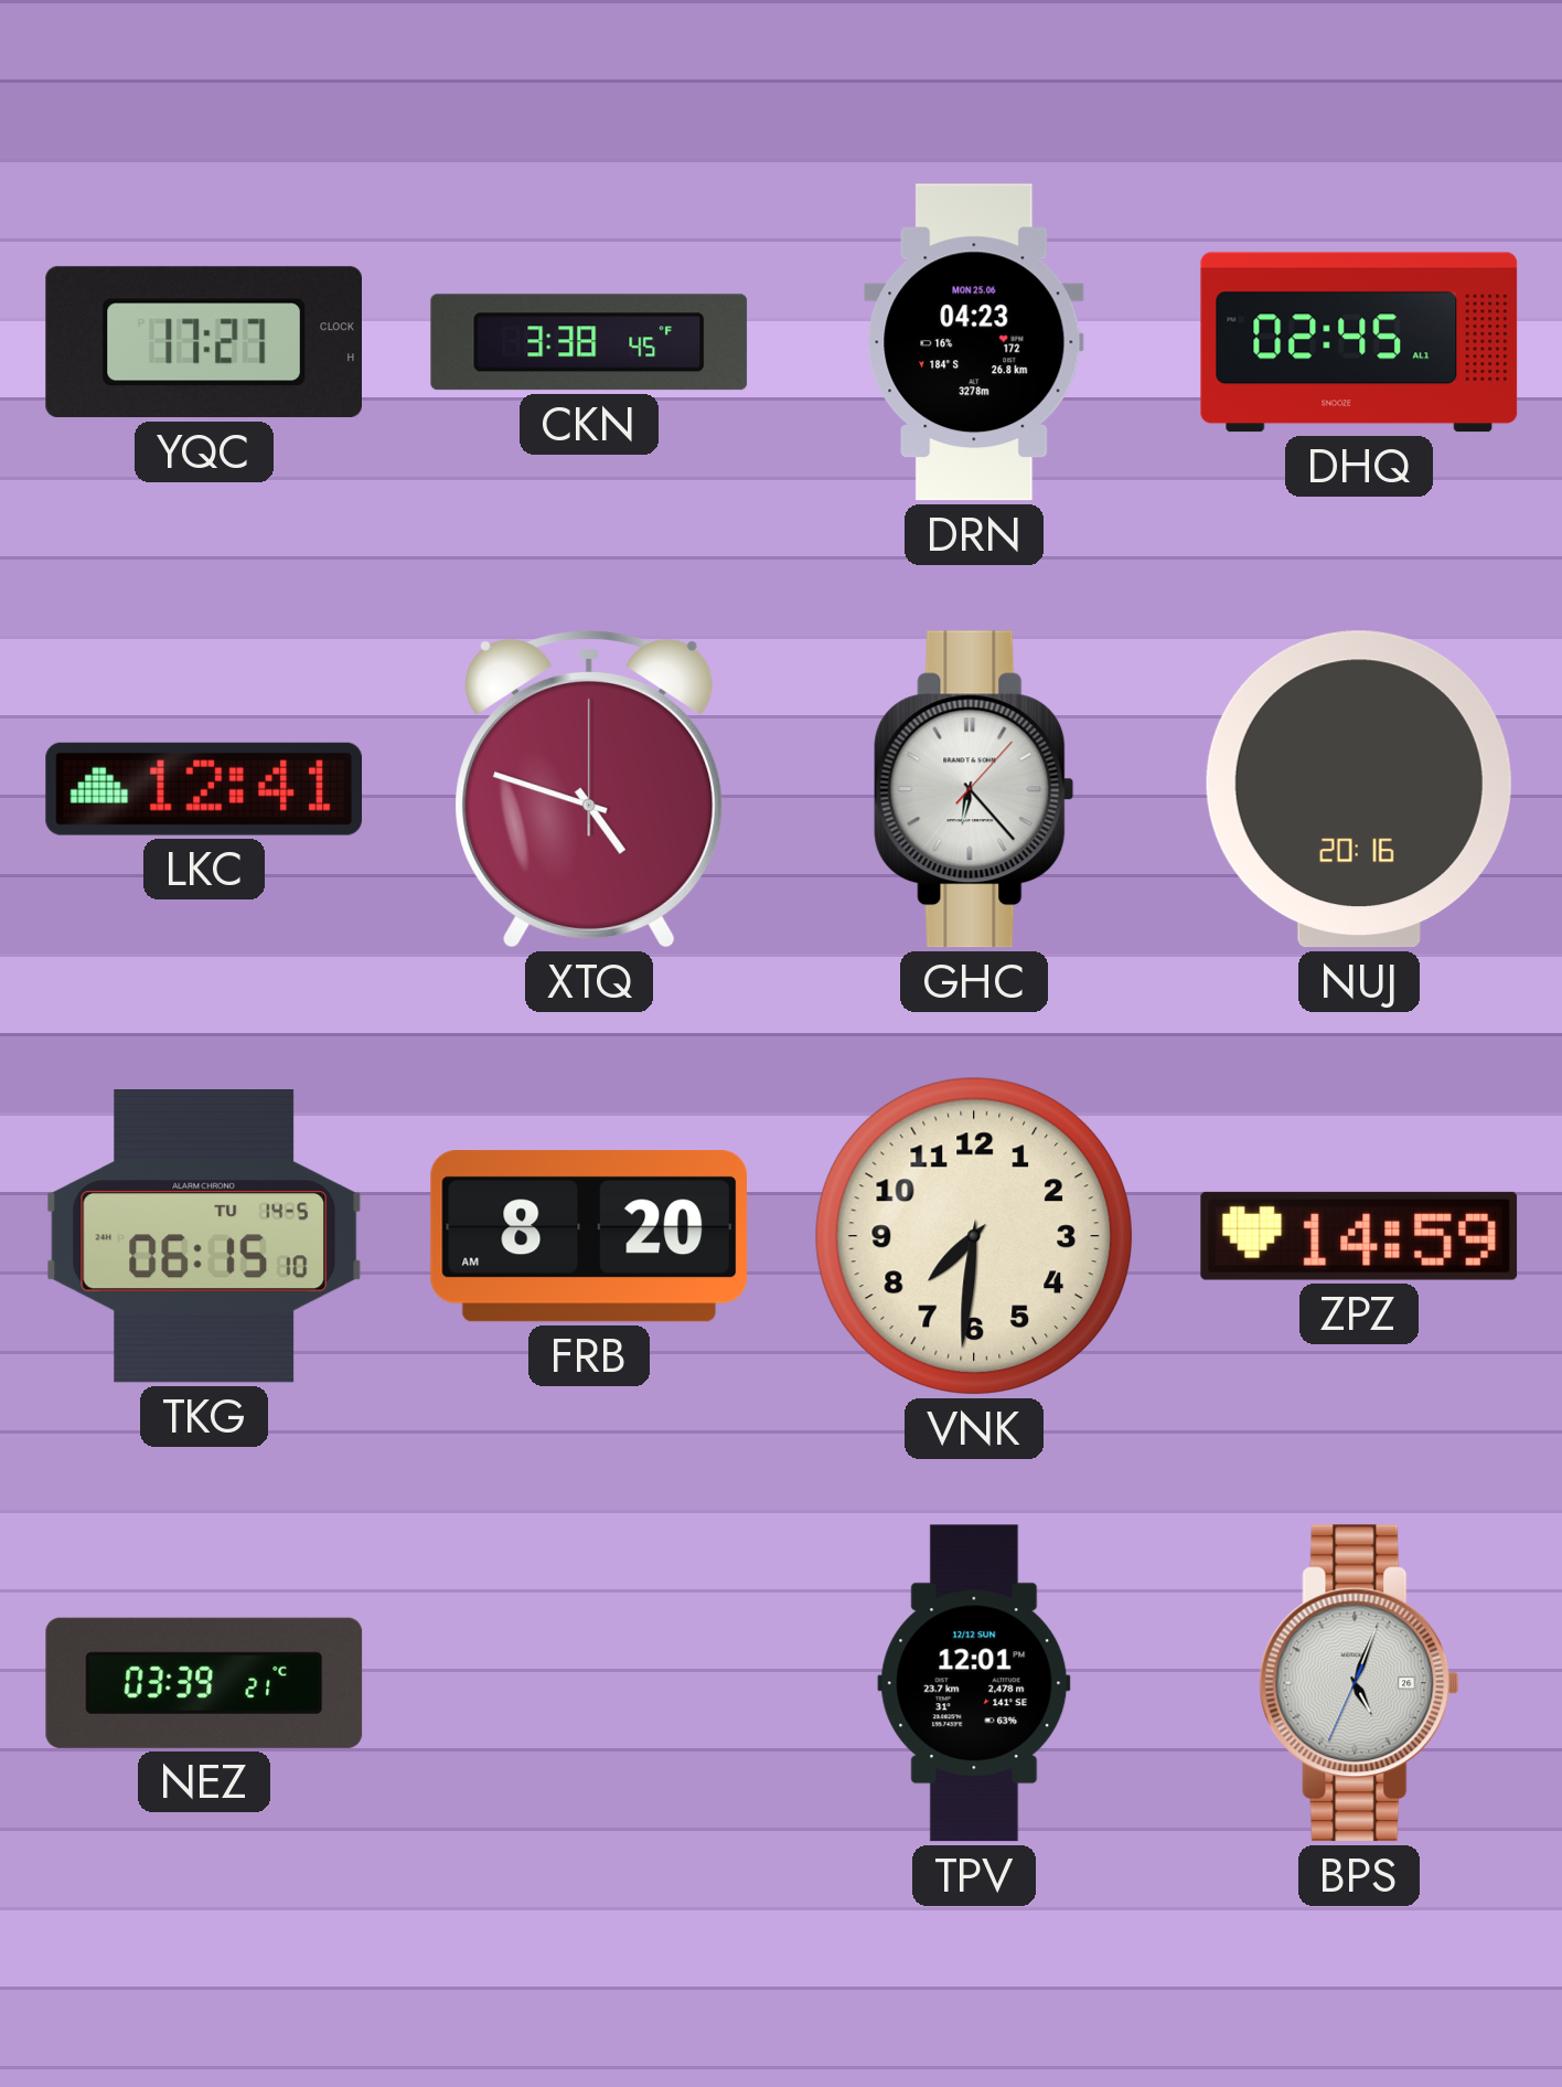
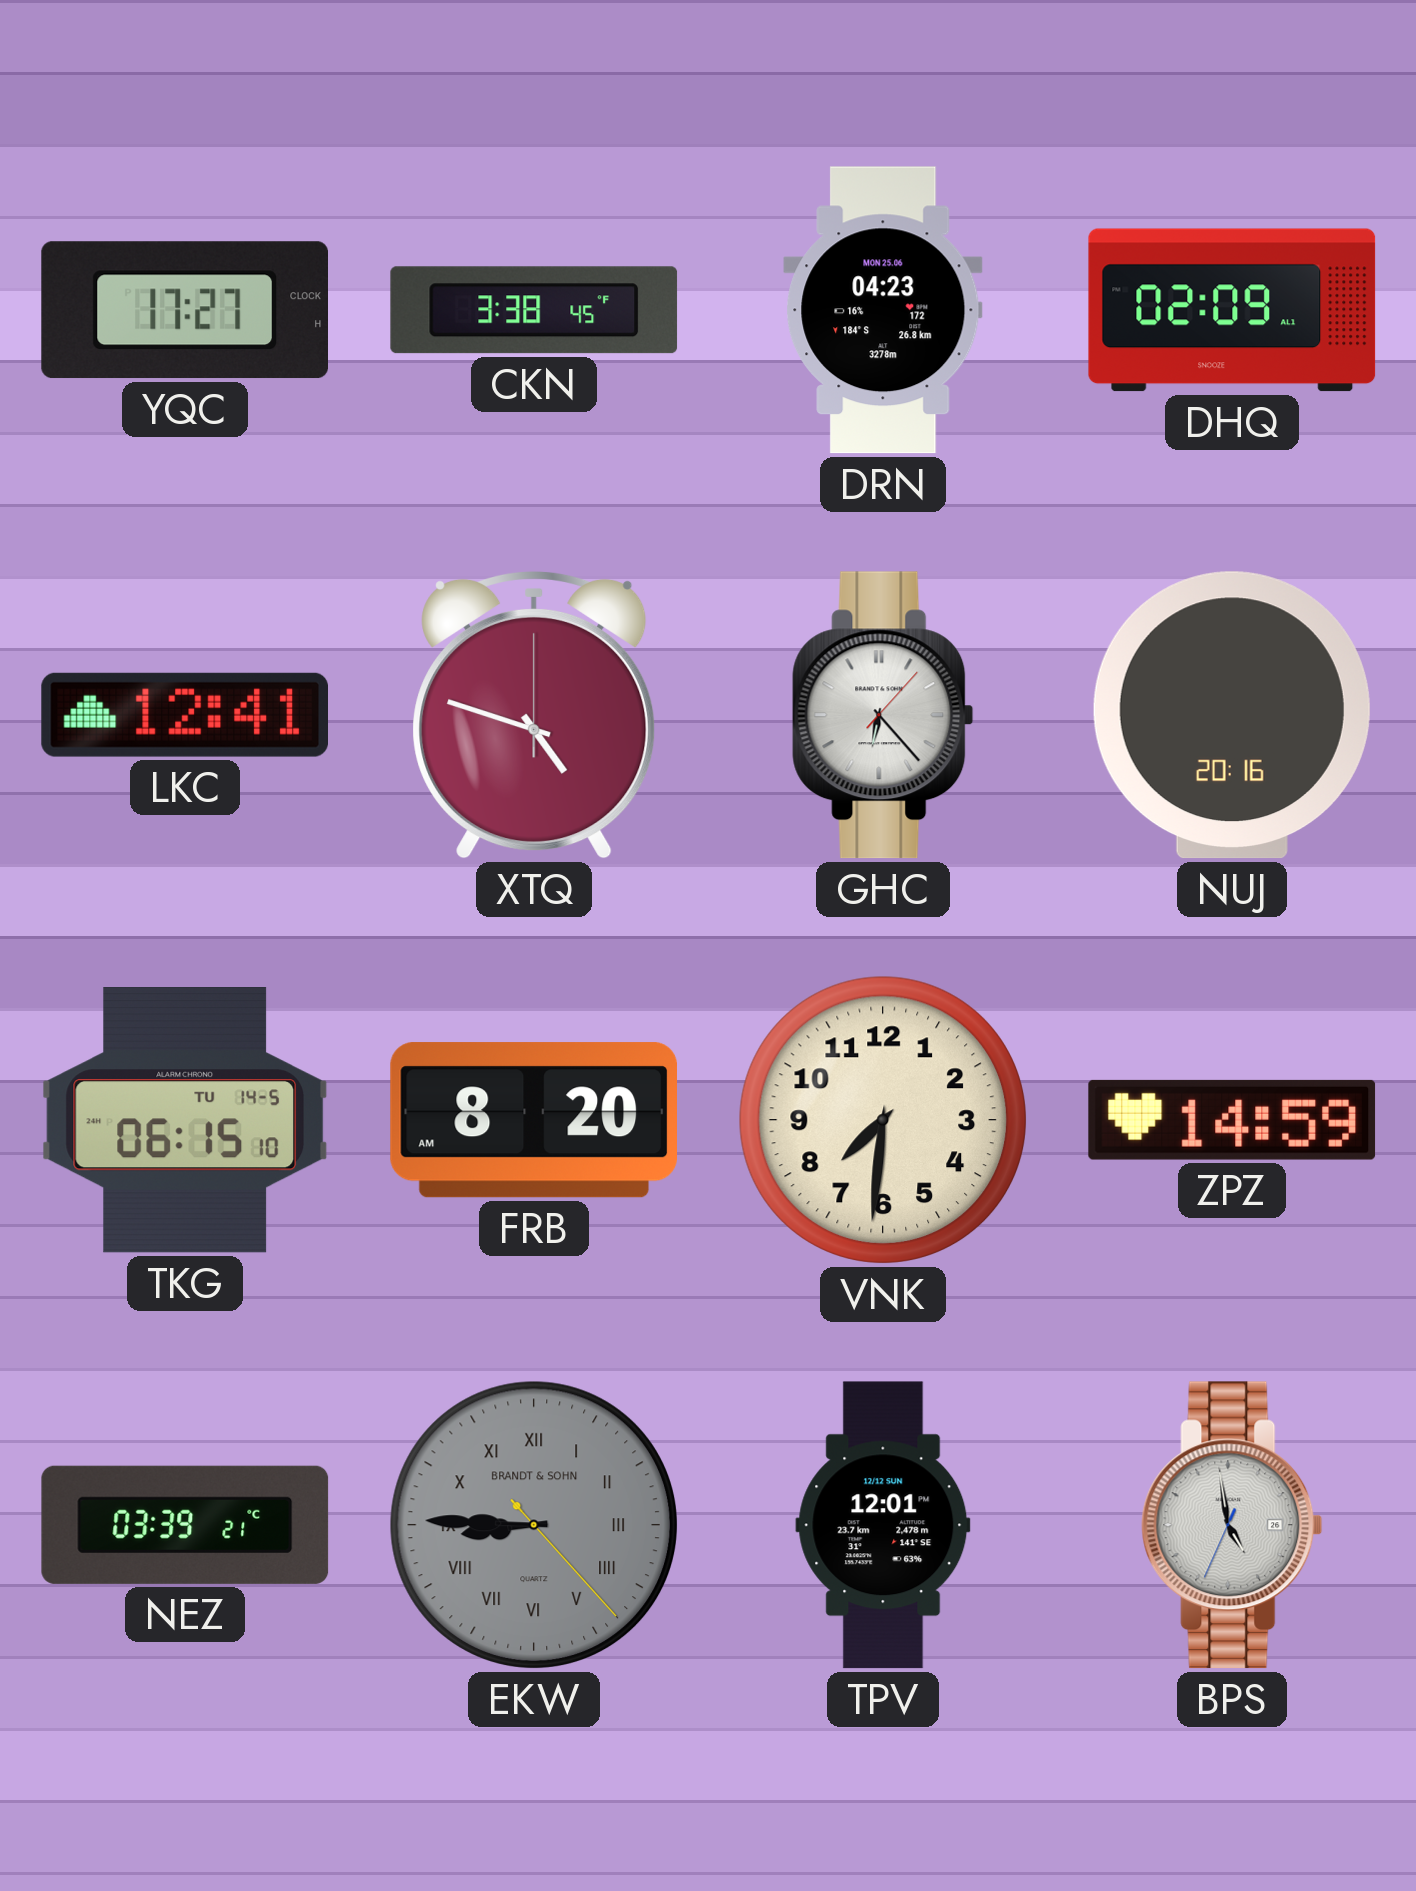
DHQ: 02:45 -> 02:09 (1232, 310)
EKW: none -> 8:45 (534, 1525)
BPS: 5:03 -> 4:58 (1232, 1525)
